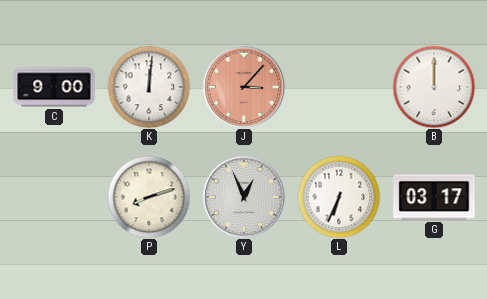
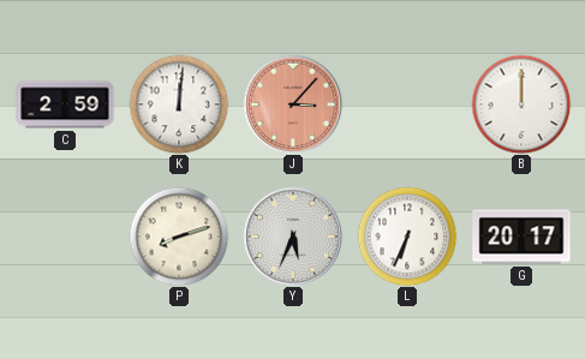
C: 9:00 -> 2:59 (65, 104)
Y: 12:56 -> 5:34 (293, 237)
G: 03:17 -> 20:17 (521, 237)
